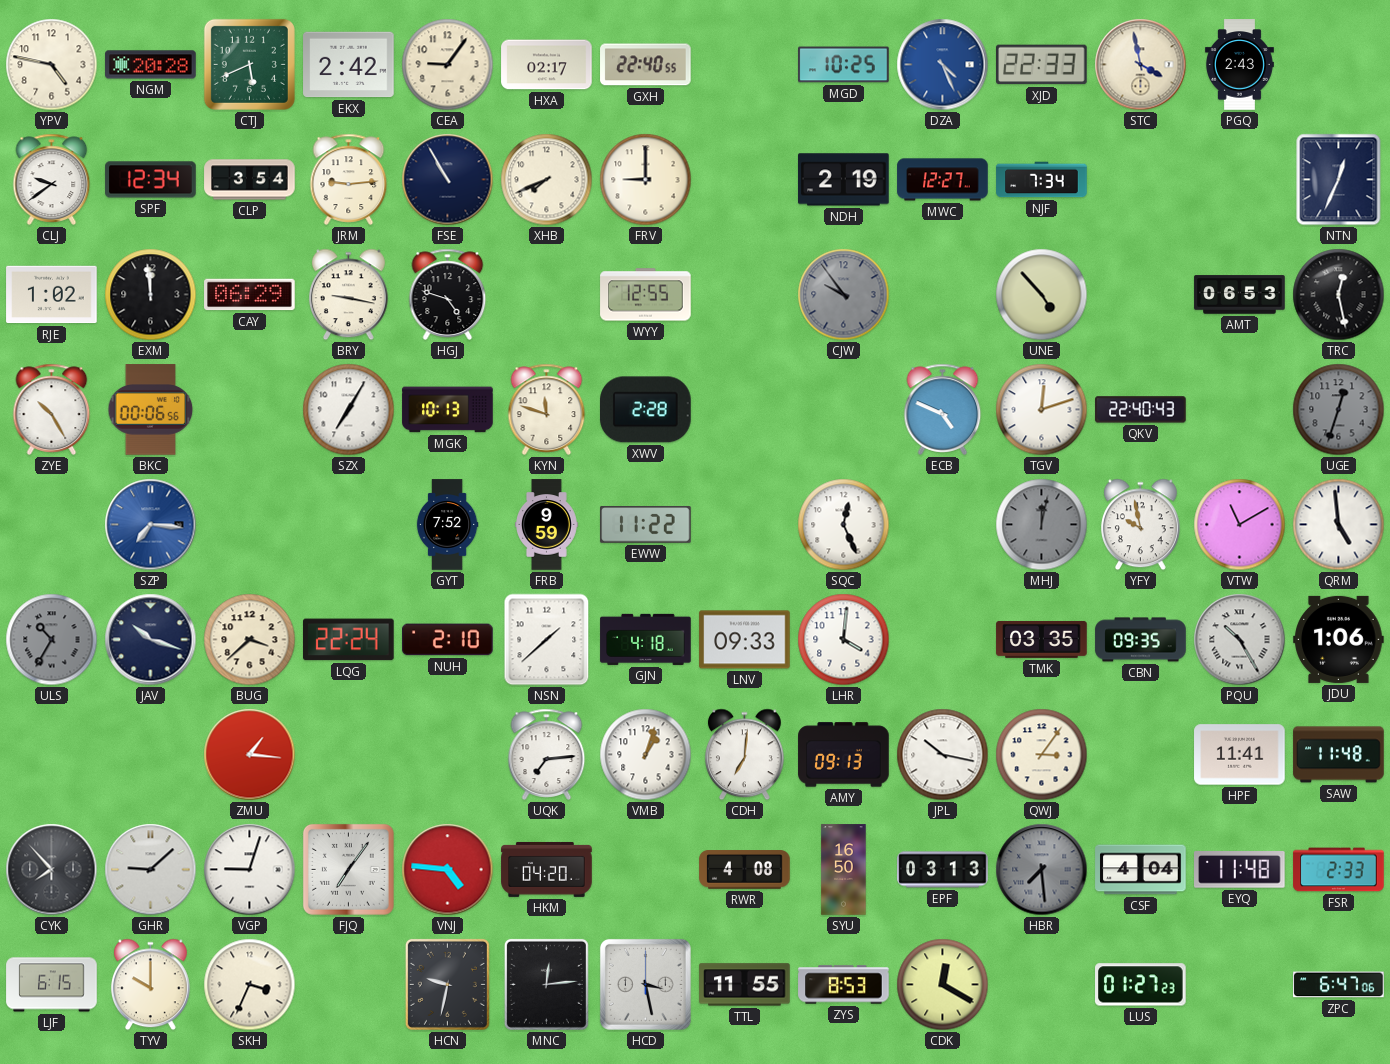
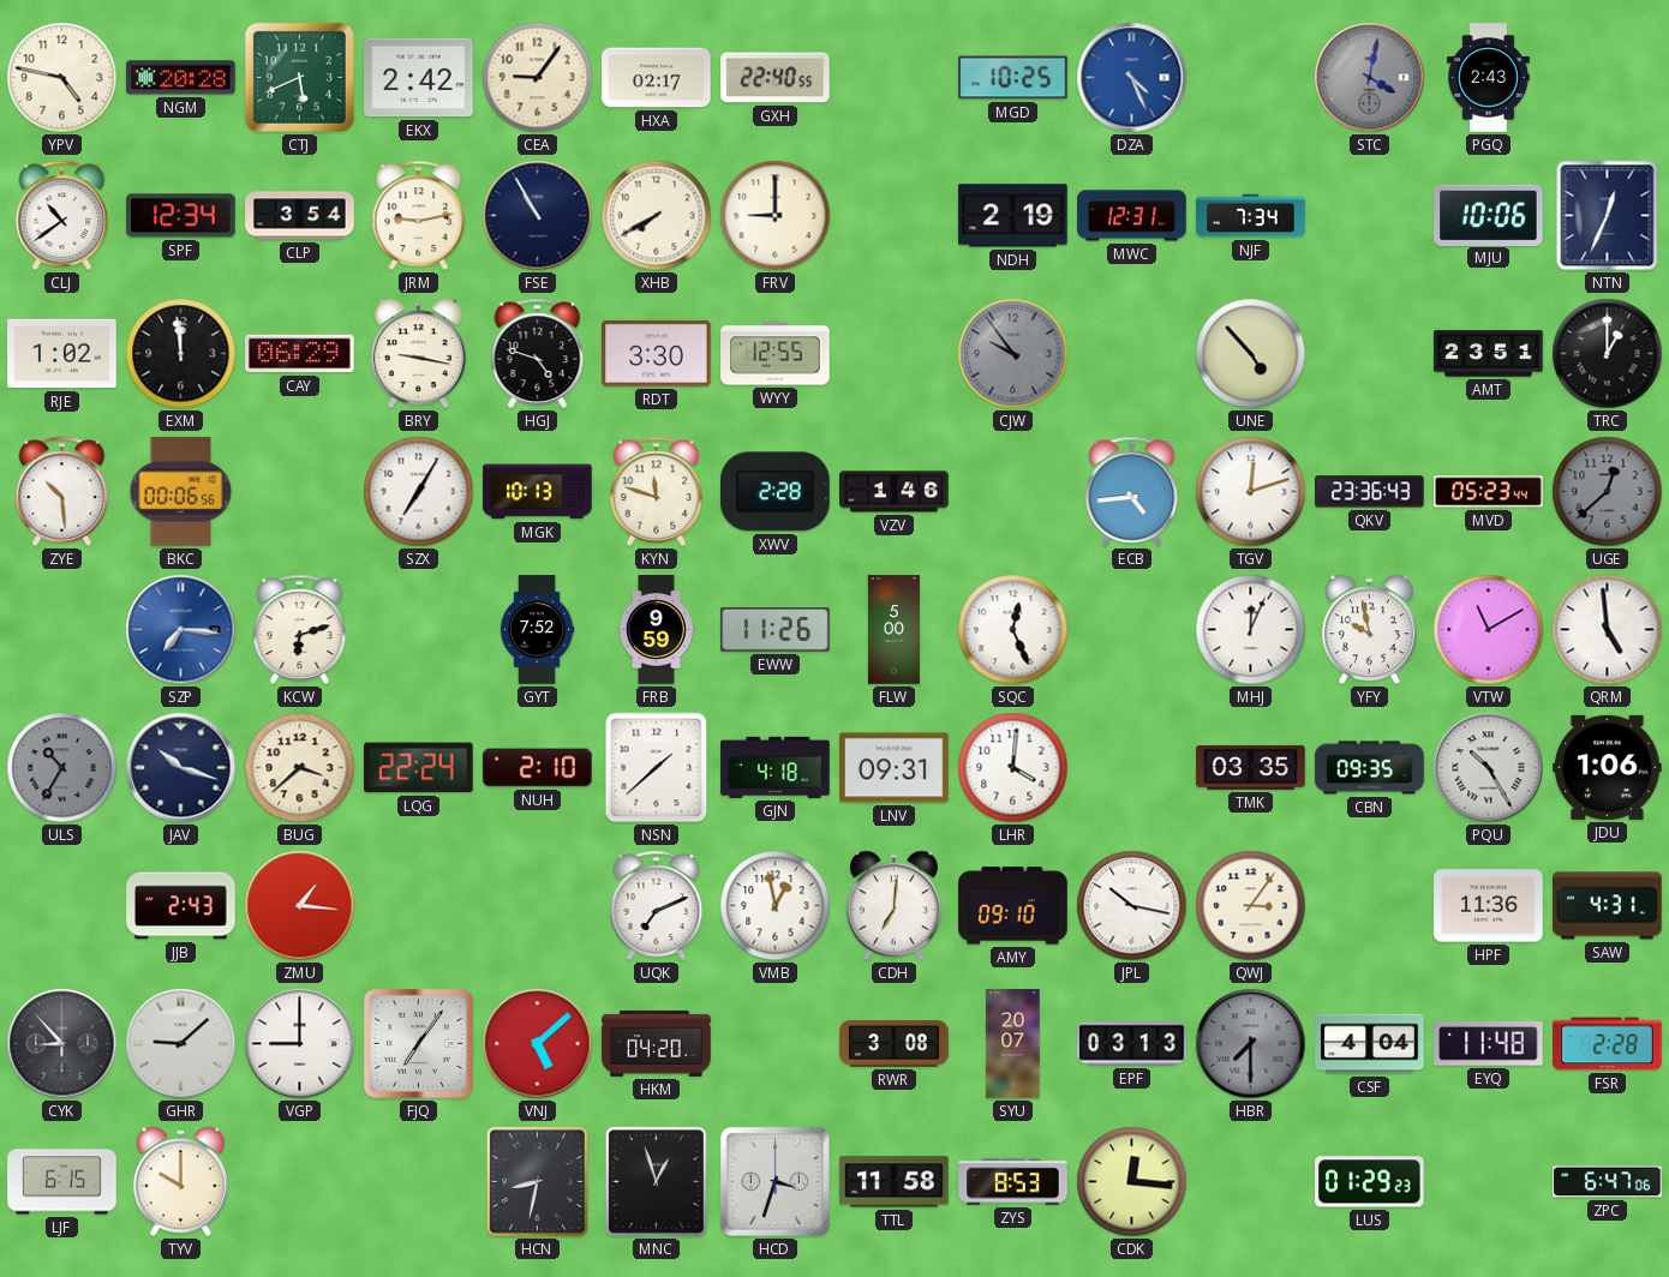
XJD: 22:33 -> none (1042, 65)
STC: 3:58 -> 4:02 (1370, 78)
STC dial: cream -> grey (1370, 78)
CLJ: 9:39 -> 10:39 (62, 215)
JRM: 9:14 -> 9:13 (419, 215)
XHB: 7:41 -> 7:40 (657, 216)
MWC: 12:27 -> 12:31 (1132, 216)
MJU: none -> 10:06 (1489, 215)
RDT: none -> 3:30 (657, 353)
AMT: 06:53 -> 23:51 (1489, 354)
TRC: 12:28 -> 1:00 (1608, 354)
ZYE: 10:25 -> 10:29 (62, 491)
VZV: none -> 1:46 (895, 492)
ECB: 4:49 -> 4:44 (1132, 491)
QKV: 22:40 -> 23:36 (1370, 492)
MVD: none -> 05:23 (1489, 492)
UGE: 12:33 -> 12:38 (1608, 492)
KCW: none -> 6:12 (300, 629)
EWW: 11:22 -> 11:26 (776, 630)
FLW: none -> 5:00 (893, 630)
MHJ: 12:02 -> 12:04 (1251, 630)
MHJ dial: grey -> white (1251, 630)
LNV: 09:33 -> 09:31 (895, 768)
JJB: none -> 2:43 (181, 906)
UQK: 7:14 -> 7:11 (657, 905)
VMB: 1:03 -> 12:58 (776, 906)
AMY: 09:13 -> 09:10 (1013, 906)
HPF: 11:41 -> 11:36 (1489, 906)
SAW: 11:48 -> 4:31 (1608, 906)
CYK: 7:53 -> 8:53 (62, 1044)
VGP: 9:03 -> 9:00 (300, 1044)
VNJ: 4:46 -> 5:08 (538, 1044)
RWR: 4:08 -> 3:08 (895, 1044)
SYU: 16:50 -> 20:07 (1013, 1044)
HBR: 7:29 -> 7:30 (1251, 1044)
FSR: 2:33 -> 2:28 (1608, 1044)
SKH: 3:34 -> none (250, 985)
HCN: 9:32 -> 8:32 (537, 1181)
MNC: 12:14 -> 12:57 (656, 1181)
HCD: 3:28 -> 3:33 (774, 1181)
TTL: 11:55 -> 11:58 (895, 1182)
CDK: 12:20 -> 12:16 (1132, 1182)
LUS: 01:27 -> 01:29 (1370, 1182)
